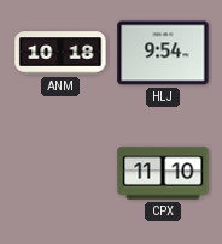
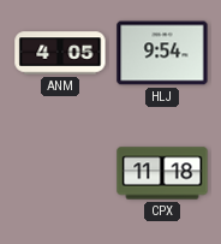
ANM: 10:18 -> 4:05 (60, 53)
CPX: 11:10 -> 11:18 (162, 173)
